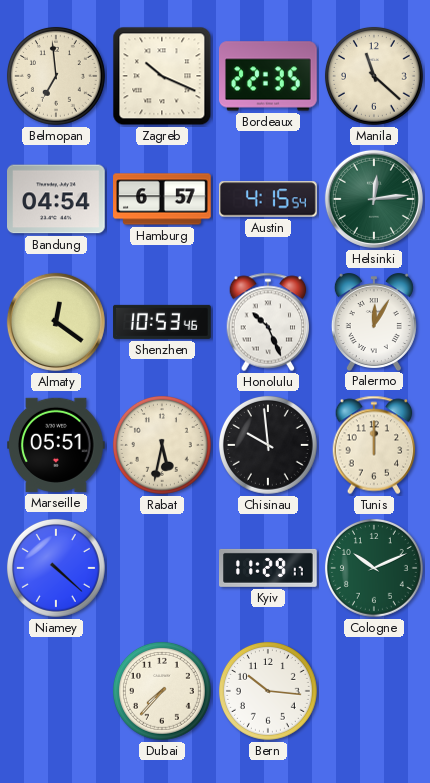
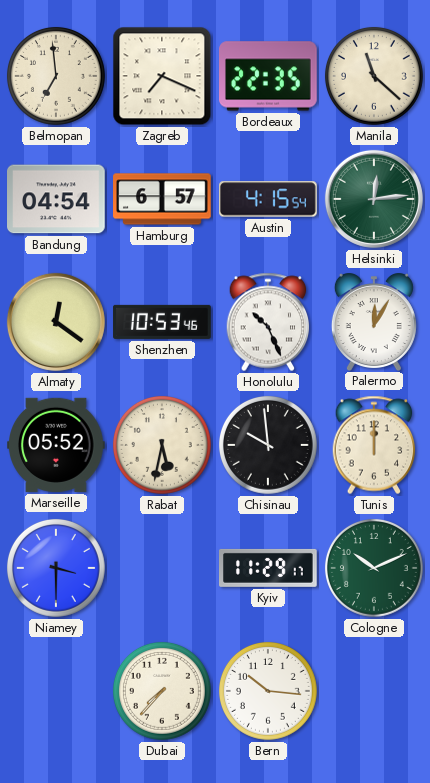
Zagreb: 10:19 -> 7:19 (162, 76)
Marseille: 05:51 -> 05:52 (56, 445)
Niamey: 4:22 -> 3:30 (56, 568)
